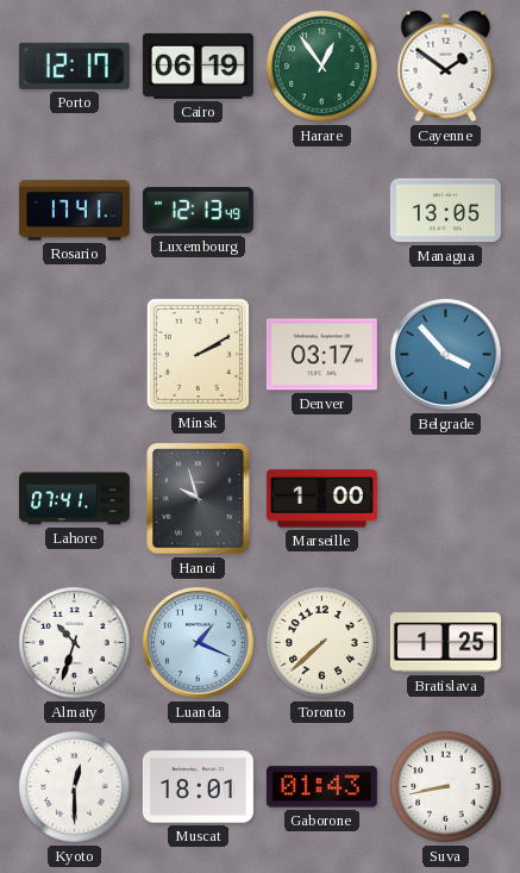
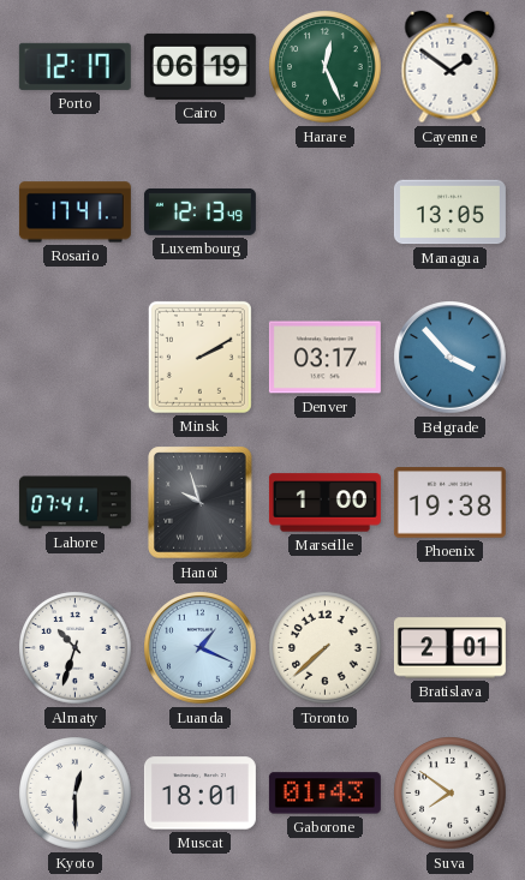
Harare: 12:54 -> 12:26 (326, 67)
Phoenix: none -> 19:38 (449, 503)
Bratislava: 1:25 -> 2:01 (449, 648)
Suva: 8:43 -> 7:51 (451, 794)
